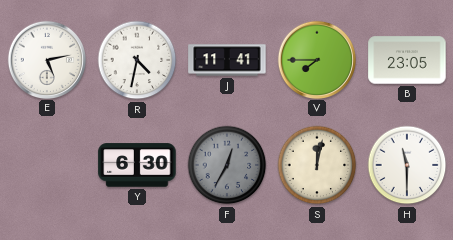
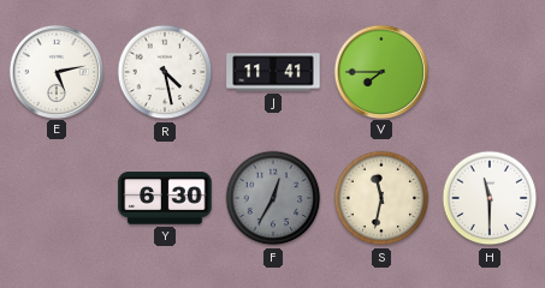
R: 4:32 -> 4:28 (165, 72)
B: 23:05 -> none (407, 60)
S: 12:02 -> 11:32 (381, 198)
